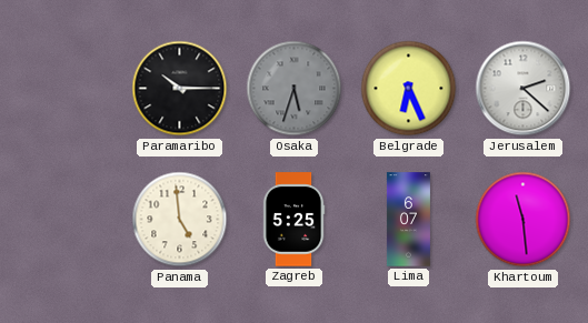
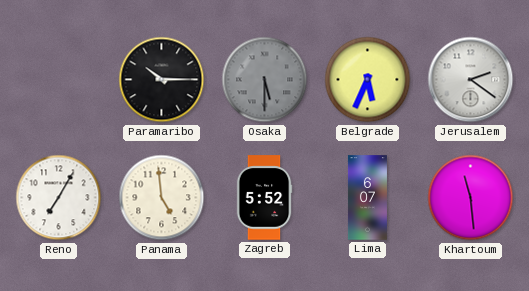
Osaka: 5:33 -> 5:30 (265, 80)
Belgrade: 6:26 -> 5:34 (368, 80)
Jerusalem: 2:22 -> 2:21 (471, 80)
Reno: none -> 7:05 (59, 198)
Zagreb: 5:25 -> 5:52 (264, 198)
